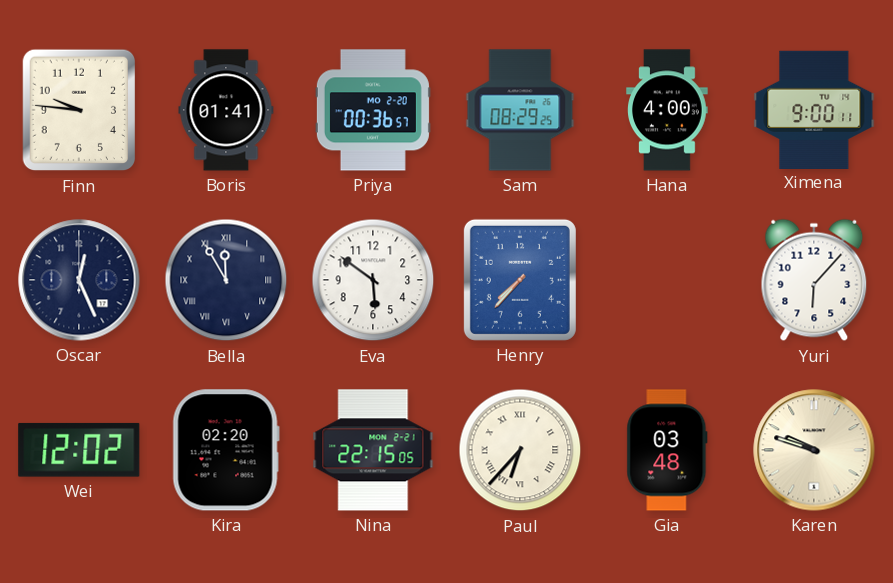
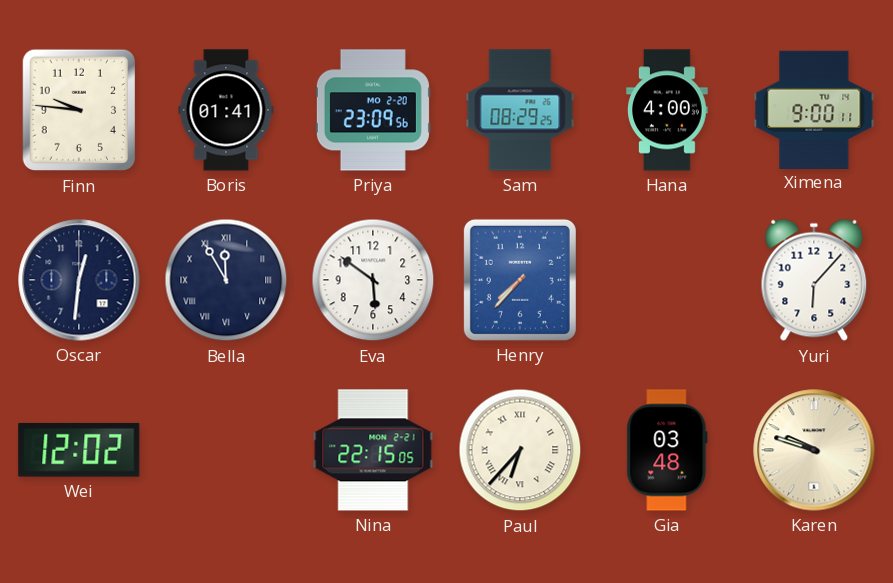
Priya: 00:36 -> 23:09 (373, 110)
Oscar: 12:26 -> 12:31 (79, 280)
Kira: 02:20 -> none (226, 450)
